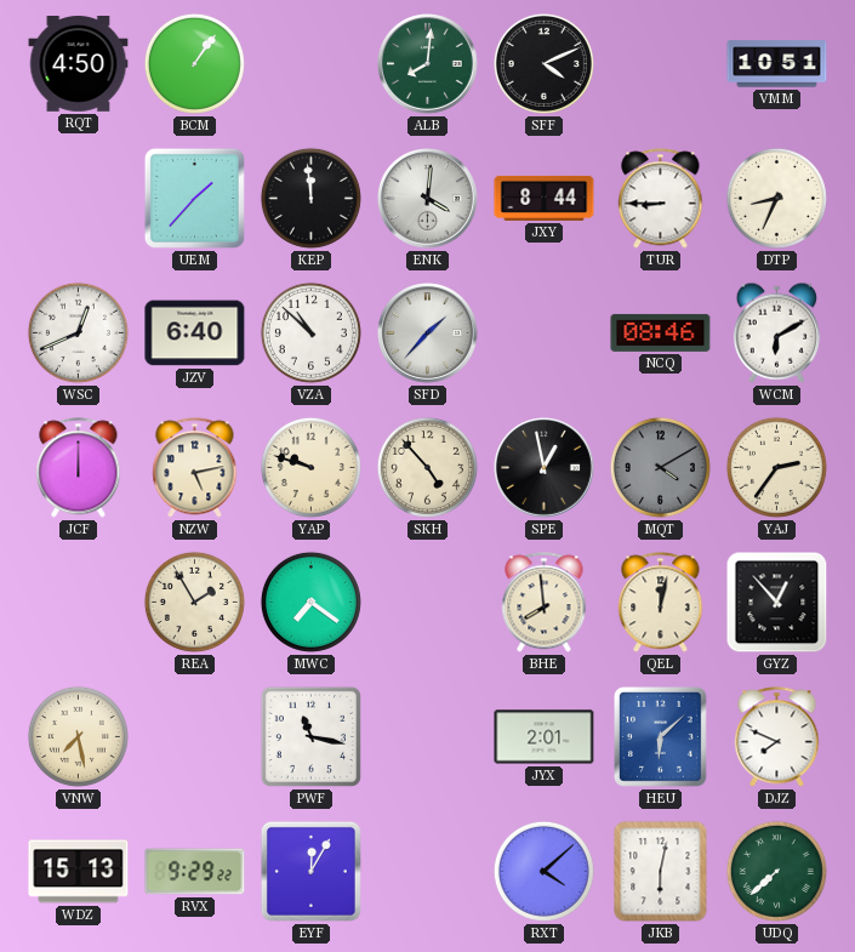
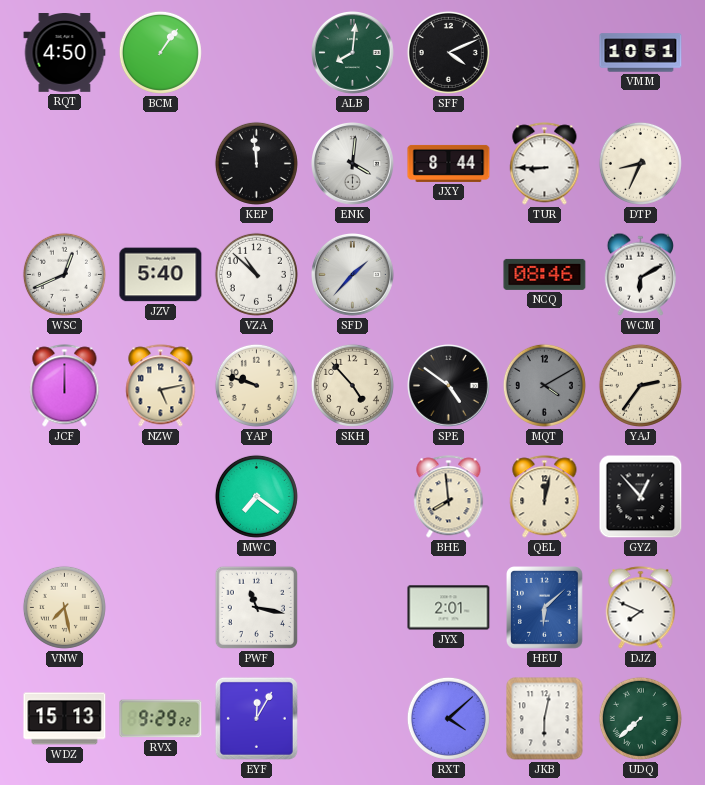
UEM: 1:37 -> none (194, 198)
JZV: 6:40 -> 5:40 (161, 275)
SPE: 12:58 -> 4:51 (449, 386)
REA: 1:55 -> none (194, 602)
